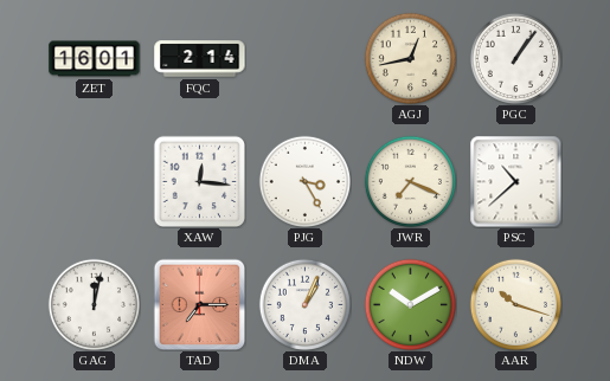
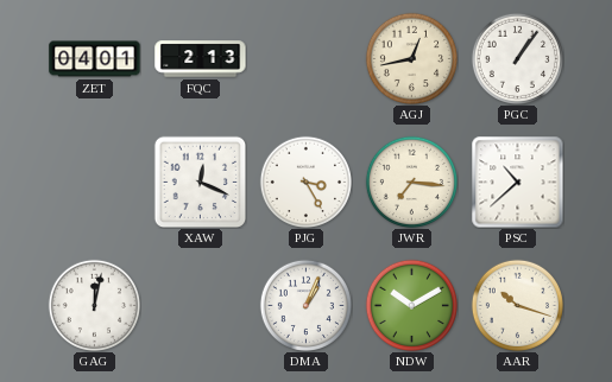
ZET: 16:01 -> 04:01 (95, 59)
FQC: 2:14 -> 2:13 (201, 59)
XAW: 12:16 -> 12:19 (200, 182)
JWR: 7:19 -> 7:16 (411, 182)
TAD: 7:15 -> none (199, 304)
